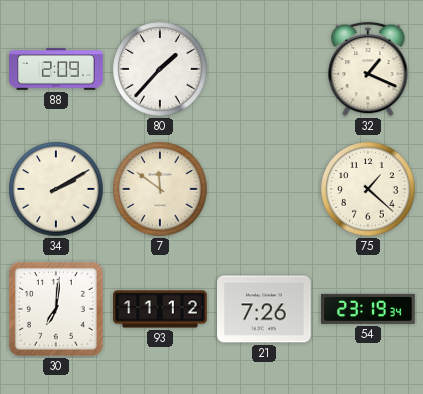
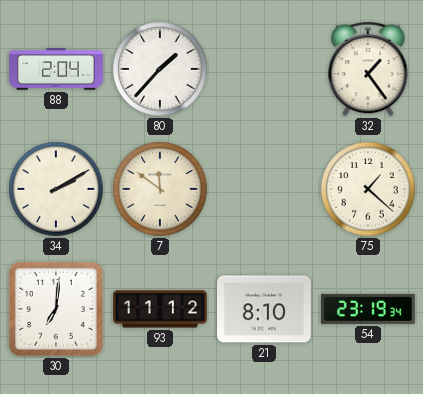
88: 2:09 -> 2:04 (56, 69)
32: 1:19 -> 1:24 (368, 69)
21: 7:26 -> 8:10 (265, 309)
